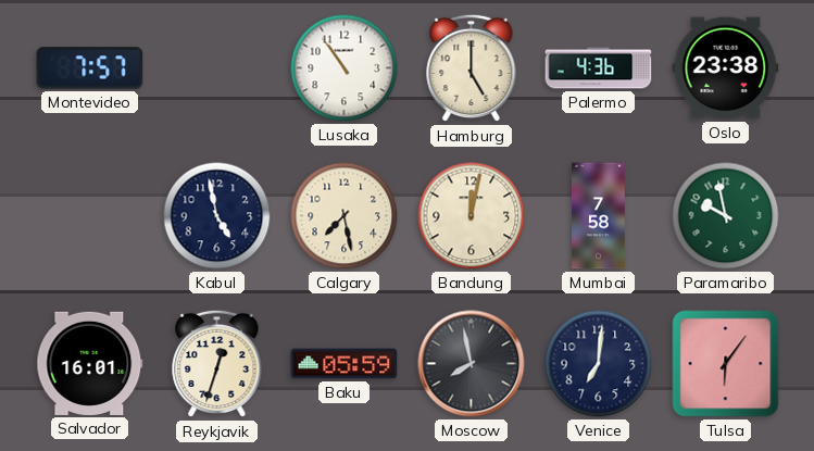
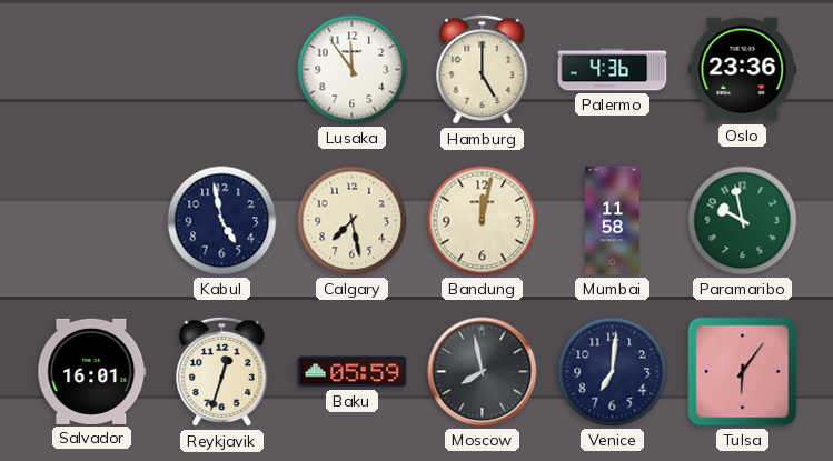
Montevideo: 7:57 -> none (90, 68)
Lusaka: 10:54 -> 11:54 (353, 70)
Oslo: 23:38 -> 23:36 (743, 70)
Mumbai: 7:58 -> 11:58 (613, 221)
